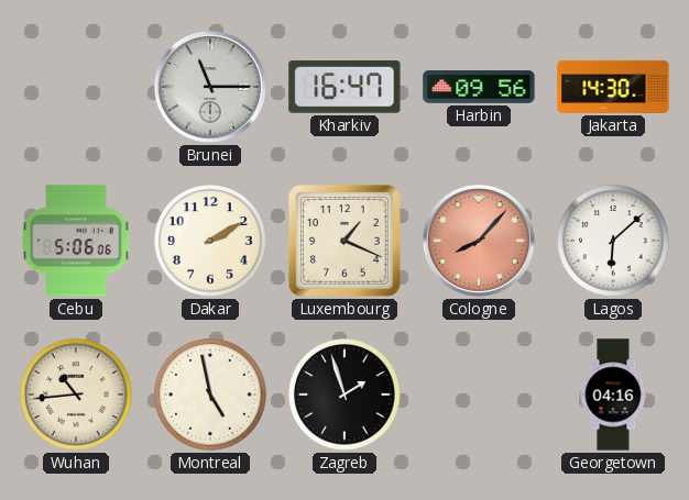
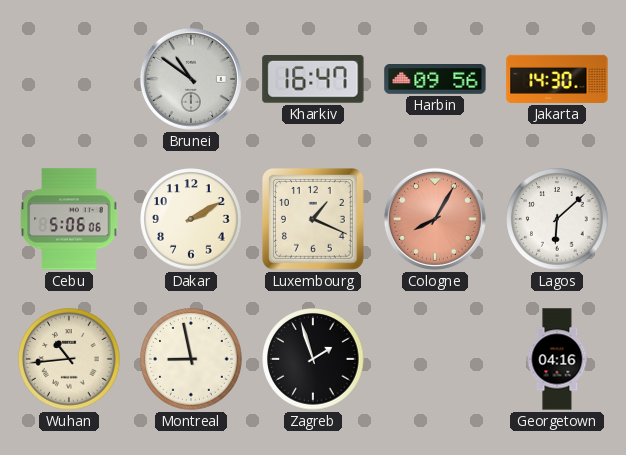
Brunei: 11:15 -> 10:51 (191, 79)
Cologne: 8:07 -> 8:05 (435, 219)
Montreal: 4:58 -> 8:58 (191, 359)
